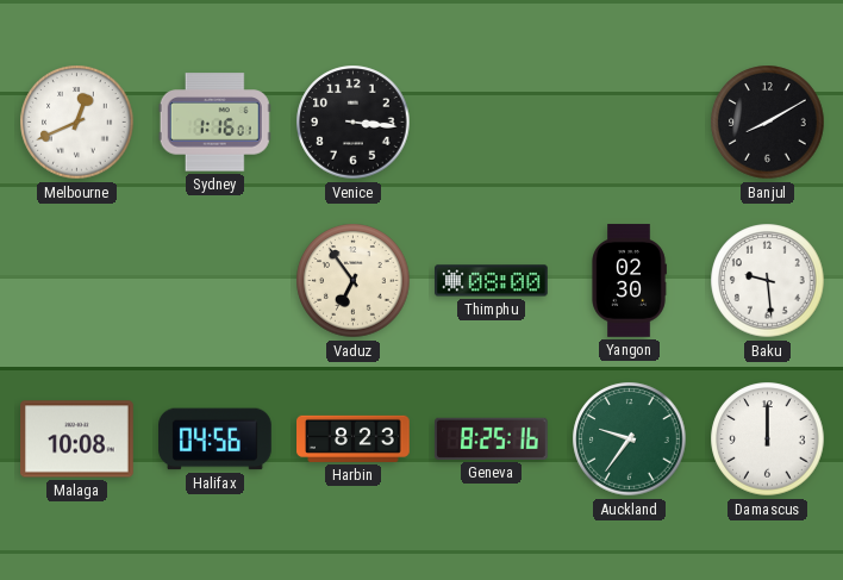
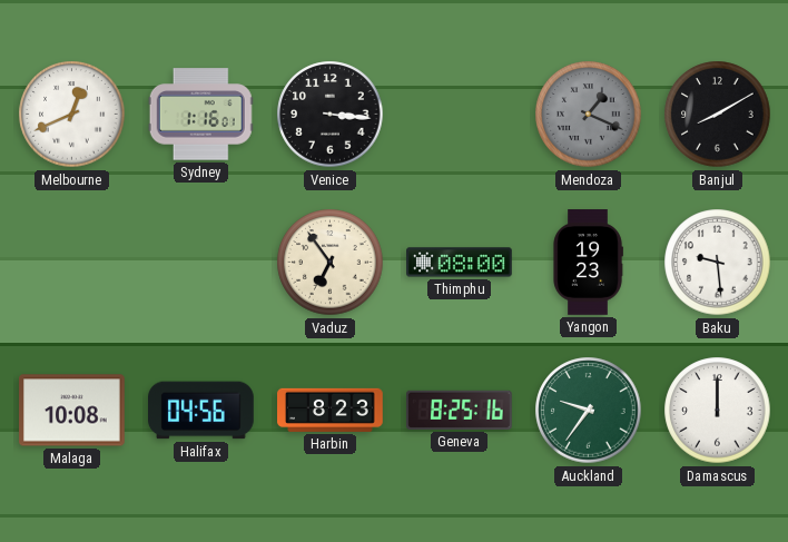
Mendoza: none -> 1:19 (589, 115)
Yangon: 02:30 -> 19:23 (588, 263)
